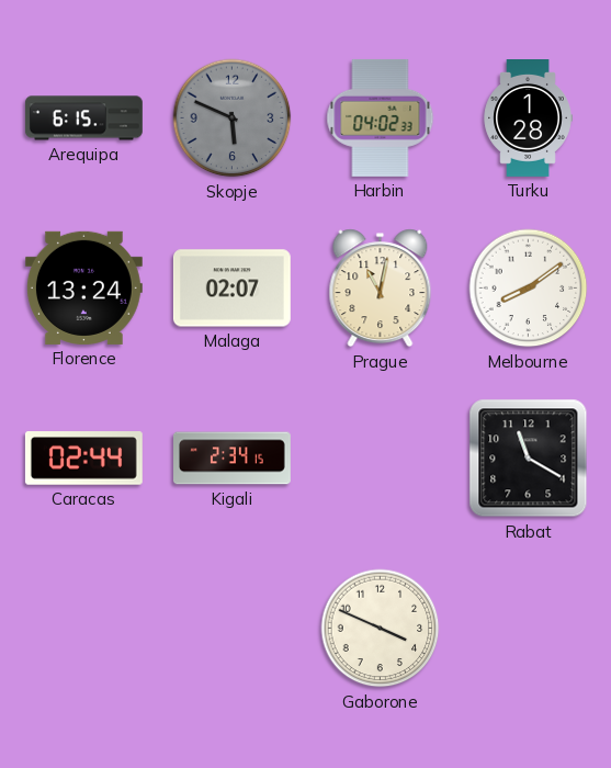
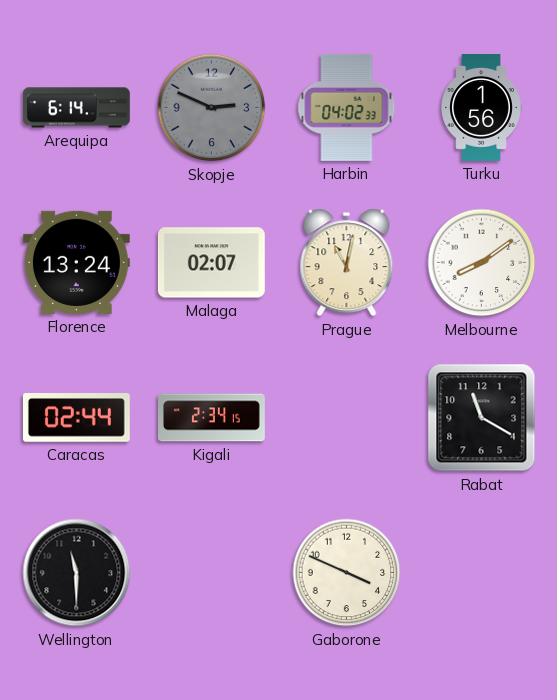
Arequipa: 6:15 -> 6:14 (76, 108)
Skopje: 5:49 -> 2:49 (212, 108)
Turku: 1:28 -> 1:56 (481, 108)
Wellington: none -> 11:30 (77, 573)
